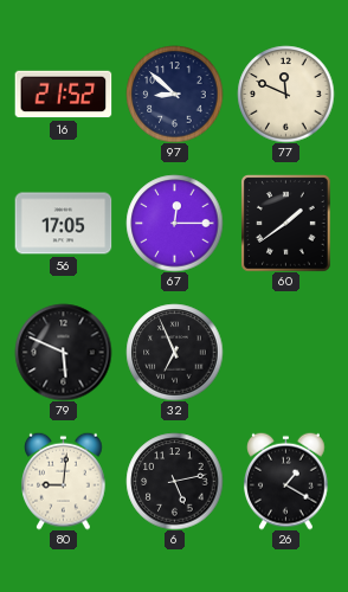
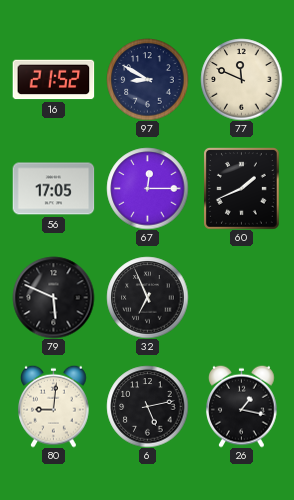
97: 8:52 -> 8:50 (147, 79)
60: 1:39 -> 1:41 (242, 189)
26: 1:20 -> 1:17 (242, 406)
